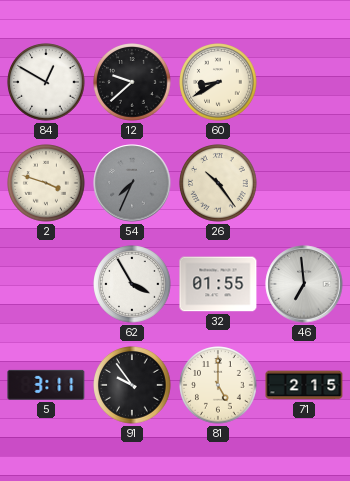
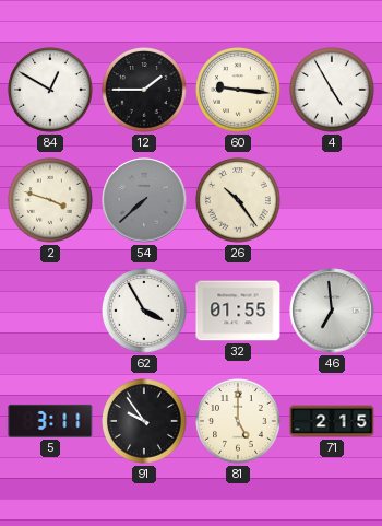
12: 9:38 -> 1:45 (144, 90)
60: 8:40 -> 9:16 (238, 90)
4: none -> 4:55 (332, 90)
54: 7:34 -> 7:38 (144, 200)
